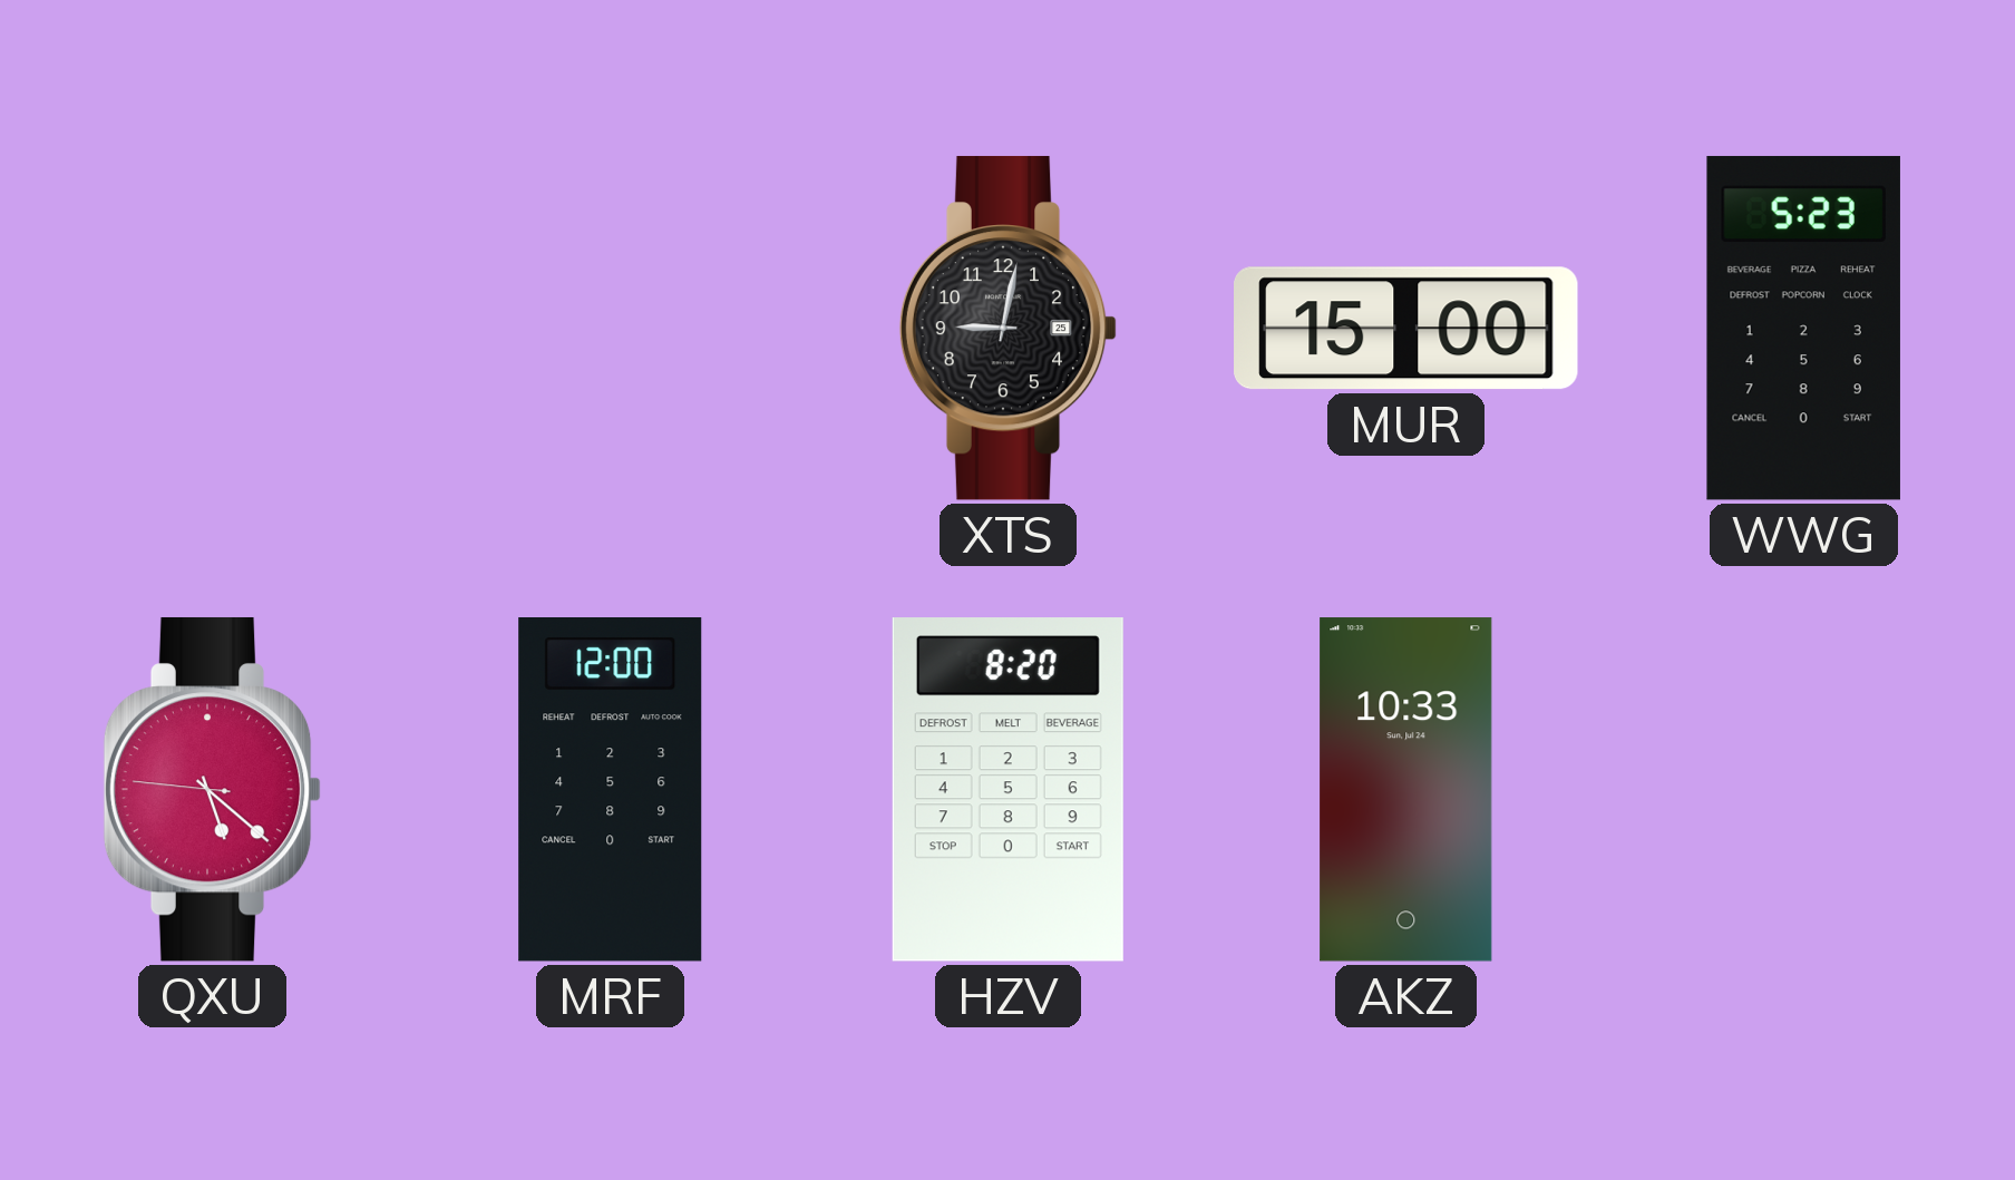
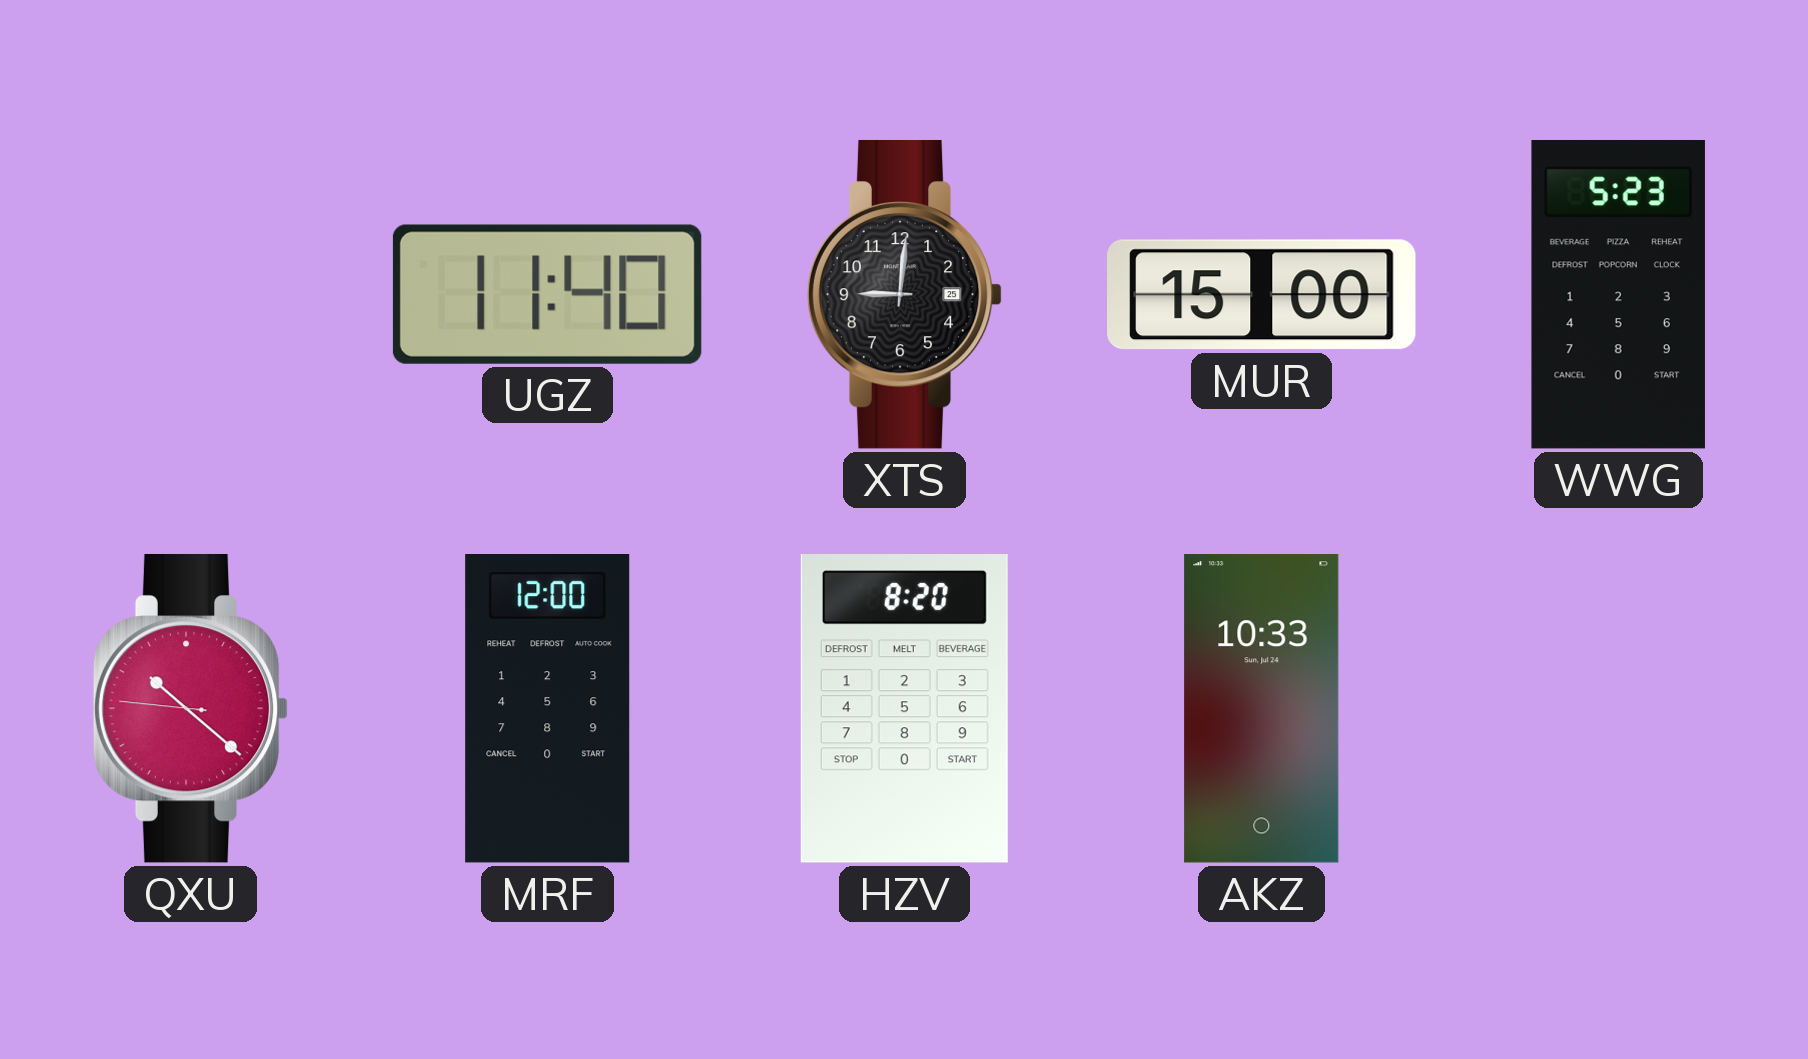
UGZ: none -> 11:40 (547, 294)
XTS: 9:02 -> 9:01 (905, 294)
QXU: 5:21 -> 10:21 (191, 708)
